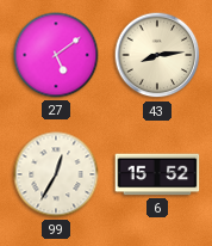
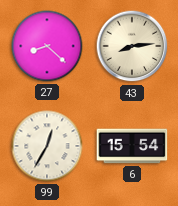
27: 5:09 -> 8:22 (47, 46)
6: 15:52 -> 15:54 (132, 146)
